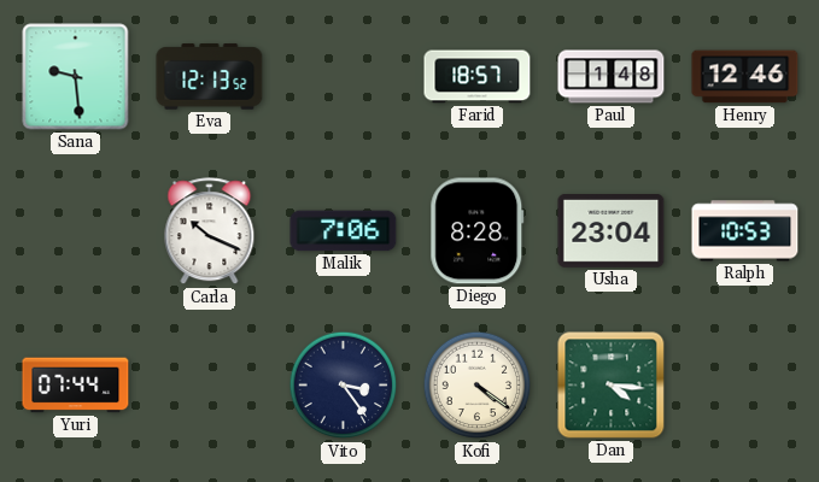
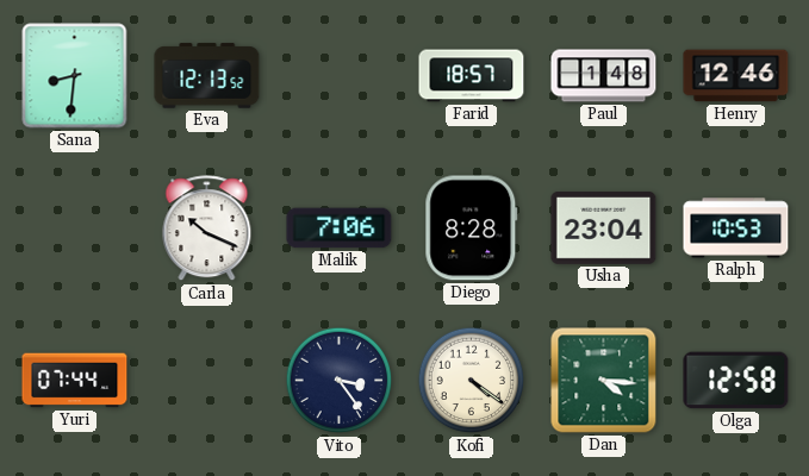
Sana: 9:29 -> 8:31 (75, 76)
Olga: none -> 12:58 (736, 381)
